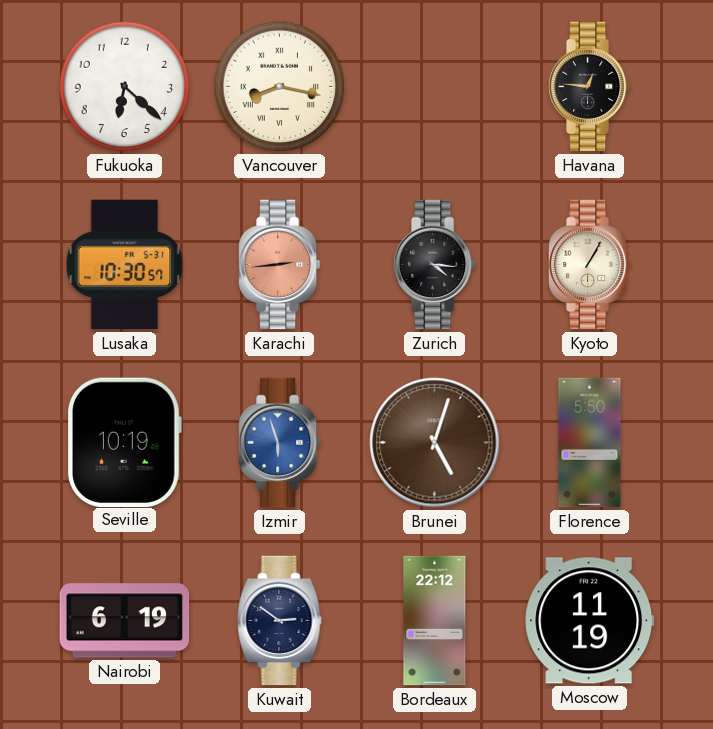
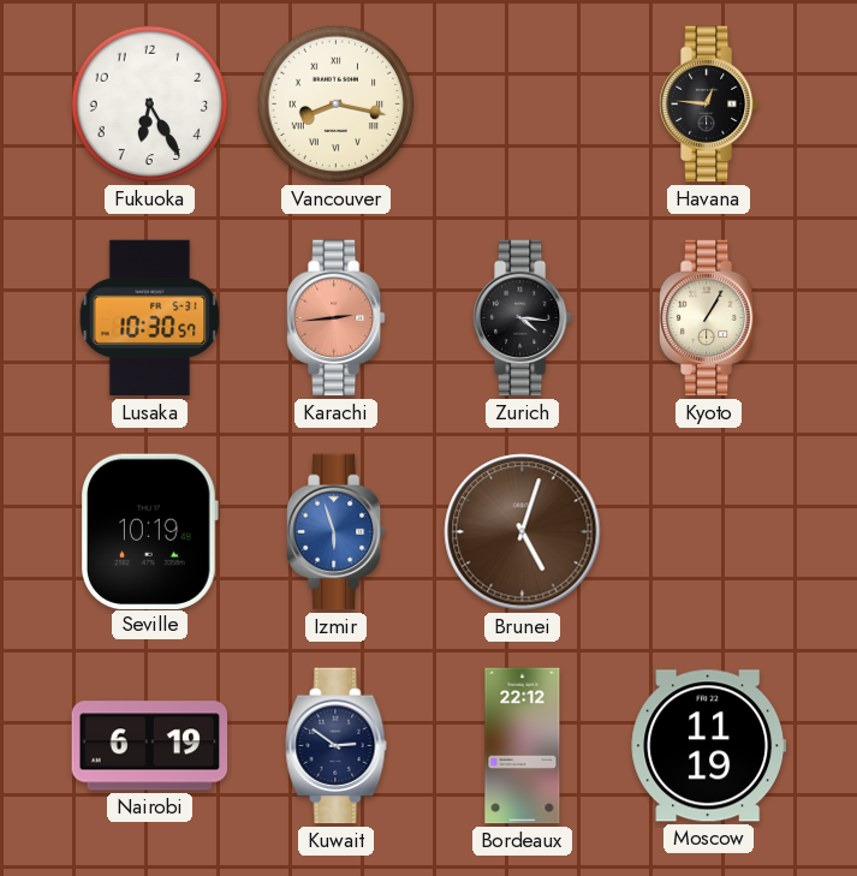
Fukuoka: 6:22 -> 6:25 (150, 105)
Florence: 5:50 -> none (590, 443)
